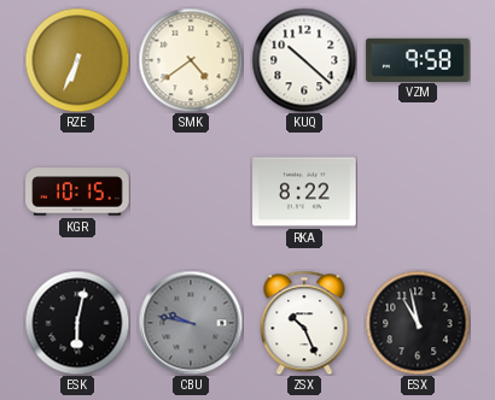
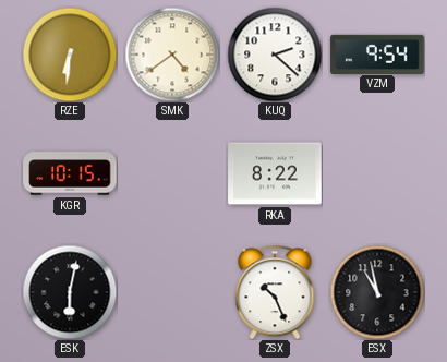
RZE: 6:34 -> 6:31 (70, 55)
KUQ: 10:22 -> 2:22 (275, 55)
VZM: 9:58 -> 9:54 (377, 53)
CBU: 9:47 -> none (191, 323)
